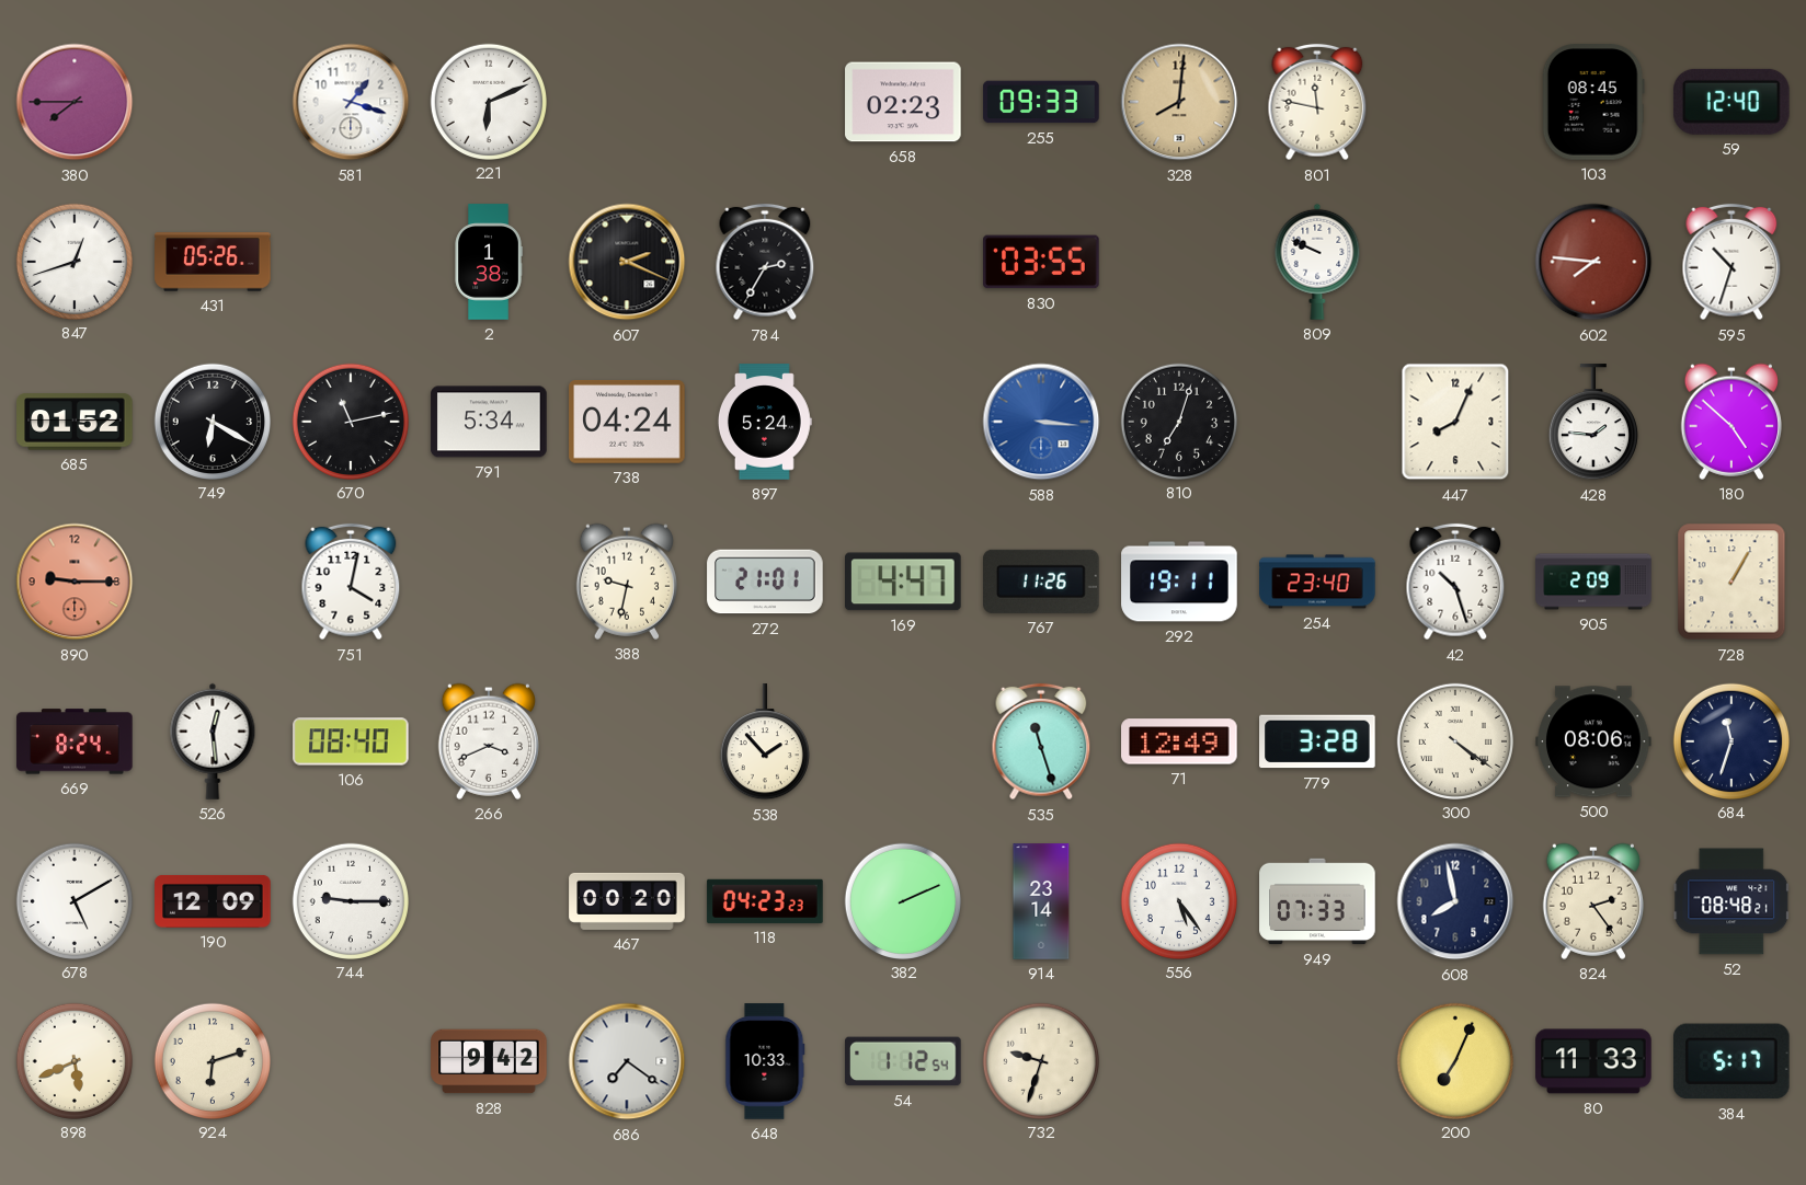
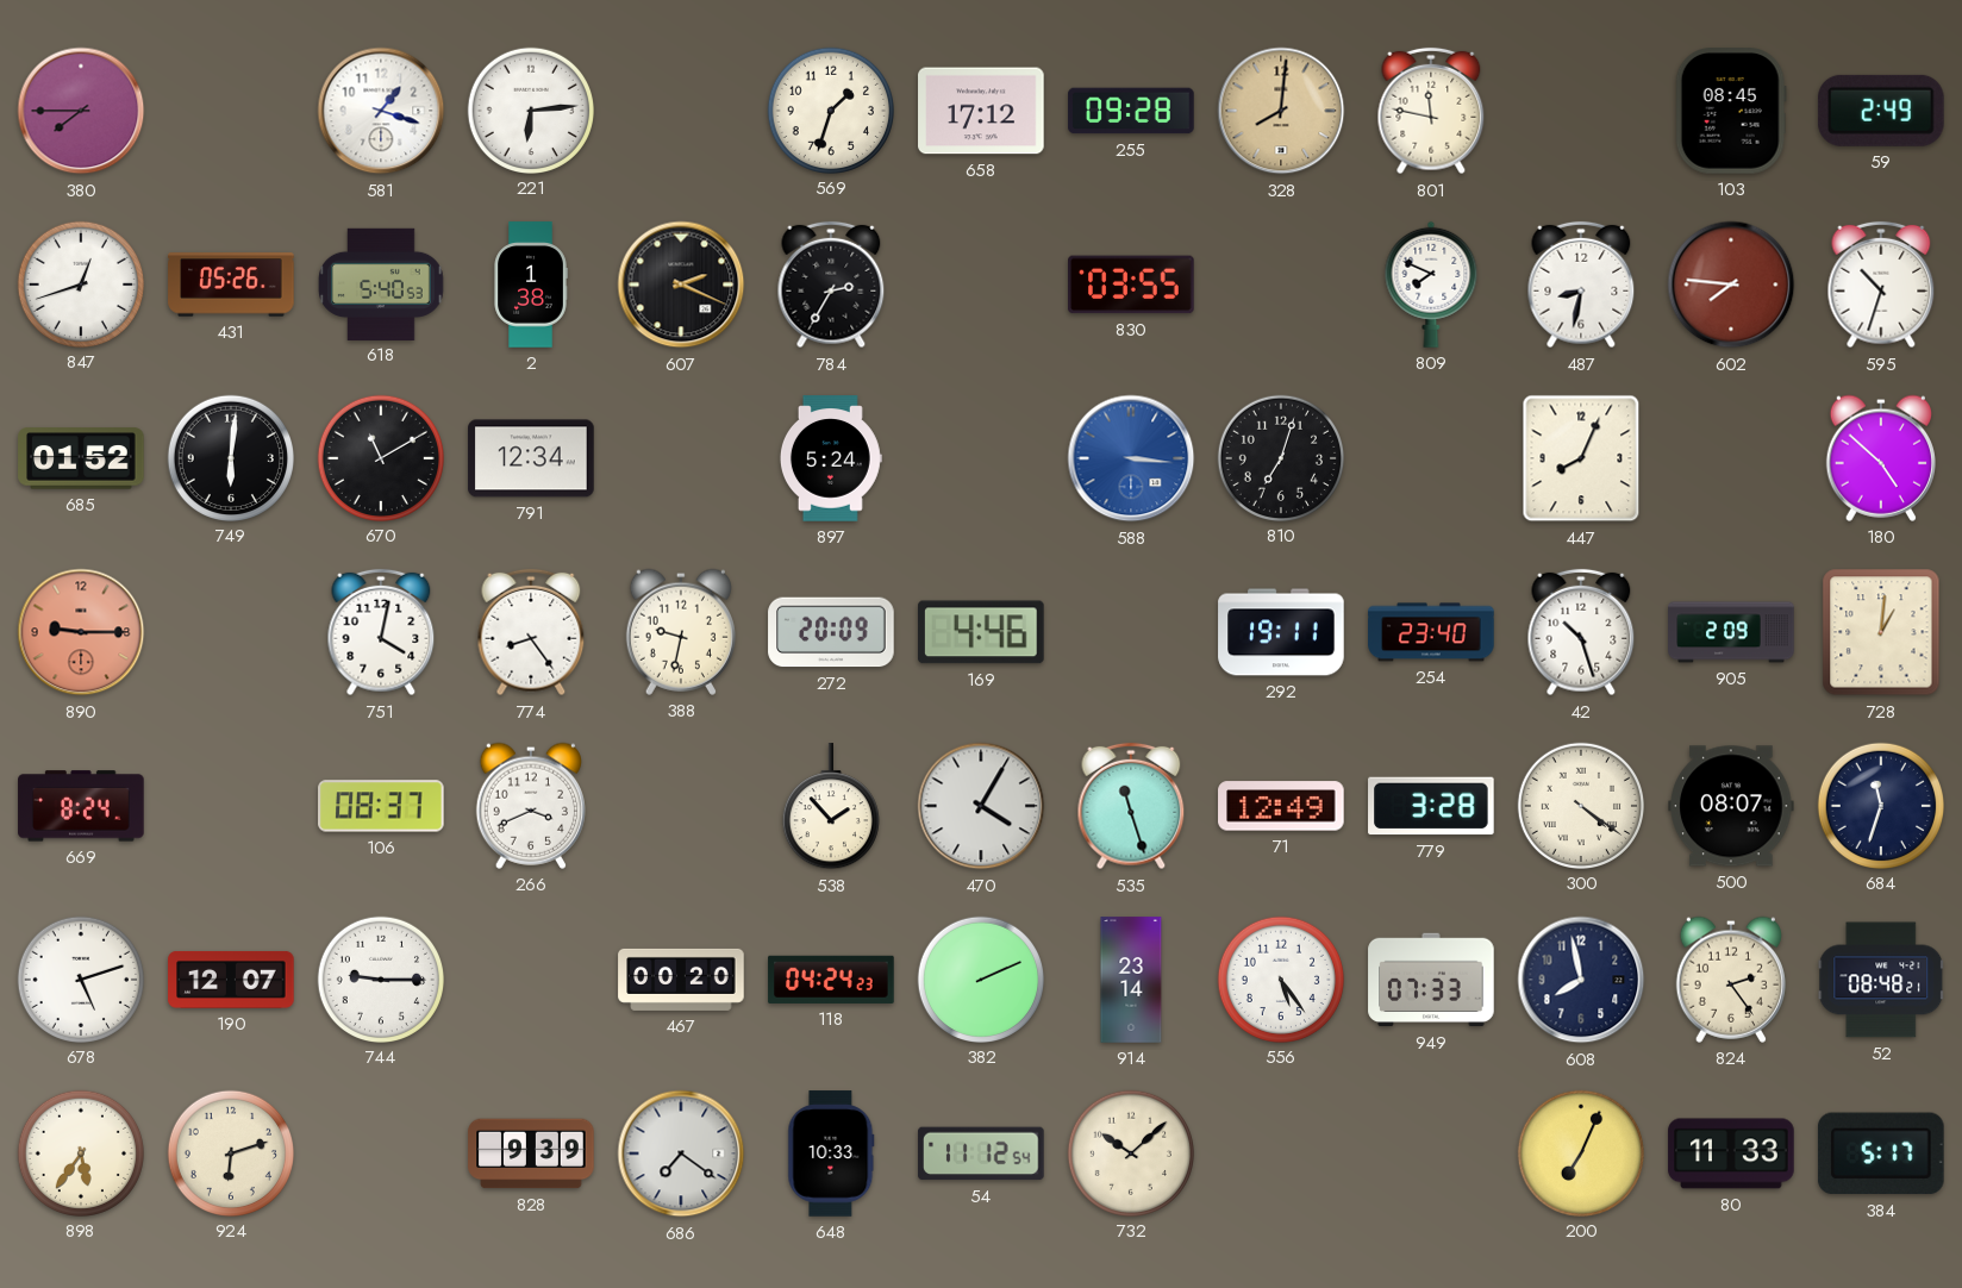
221: 6:11 -> 6:14 (530, 110)
569: none -> 1:33 (830, 110)
658: 02:23 -> 17:12 (981, 111)
255: 09:33 -> 09:28 (1131, 111)
59: 12:40 -> 2:49 (1881, 111)
618: none -> 5:40 (381, 283)
809: 9:49 -> 7:49 (1431, 285)
487: none -> 8:32 (1581, 285)
749: 6:20 -> 6:01 (230, 457)
670: 11:13 -> 11:10 (380, 457)
791: 5:34 -> 12:34 (531, 458)
738: 04:24 -> none (627, 422)
428: 1:46 -> none (1593, 423)
774: none -> 8:24 (531, 632)
272: 21:01 -> 20:09 (831, 632)
169: 4:47 -> 4:46 (982, 632)
767: 11:26 -> none (1042, 582)
728: 1:05 -> 1:01 (1881, 632)
526: 12:29 -> none (213, 741)
106: 08:40 -> 08:37 (381, 806)
470: none -> 4:05 (981, 806)
500: 08:06 -> 08:07 (1731, 806)
678: 5:10 -> 5:12 (80, 978)
190: 12:09 -> 12:07 (231, 980)
118: 04:23 -> 04:24 (831, 980)
898: 5:41 -> 5:36 (80, 1152)
828: 9:42 -> 9:39 (531, 1153)
54: 1:12 -> 11:12 (981, 1153)
732: 9:33 -> 10:08 (1130, 1152)
